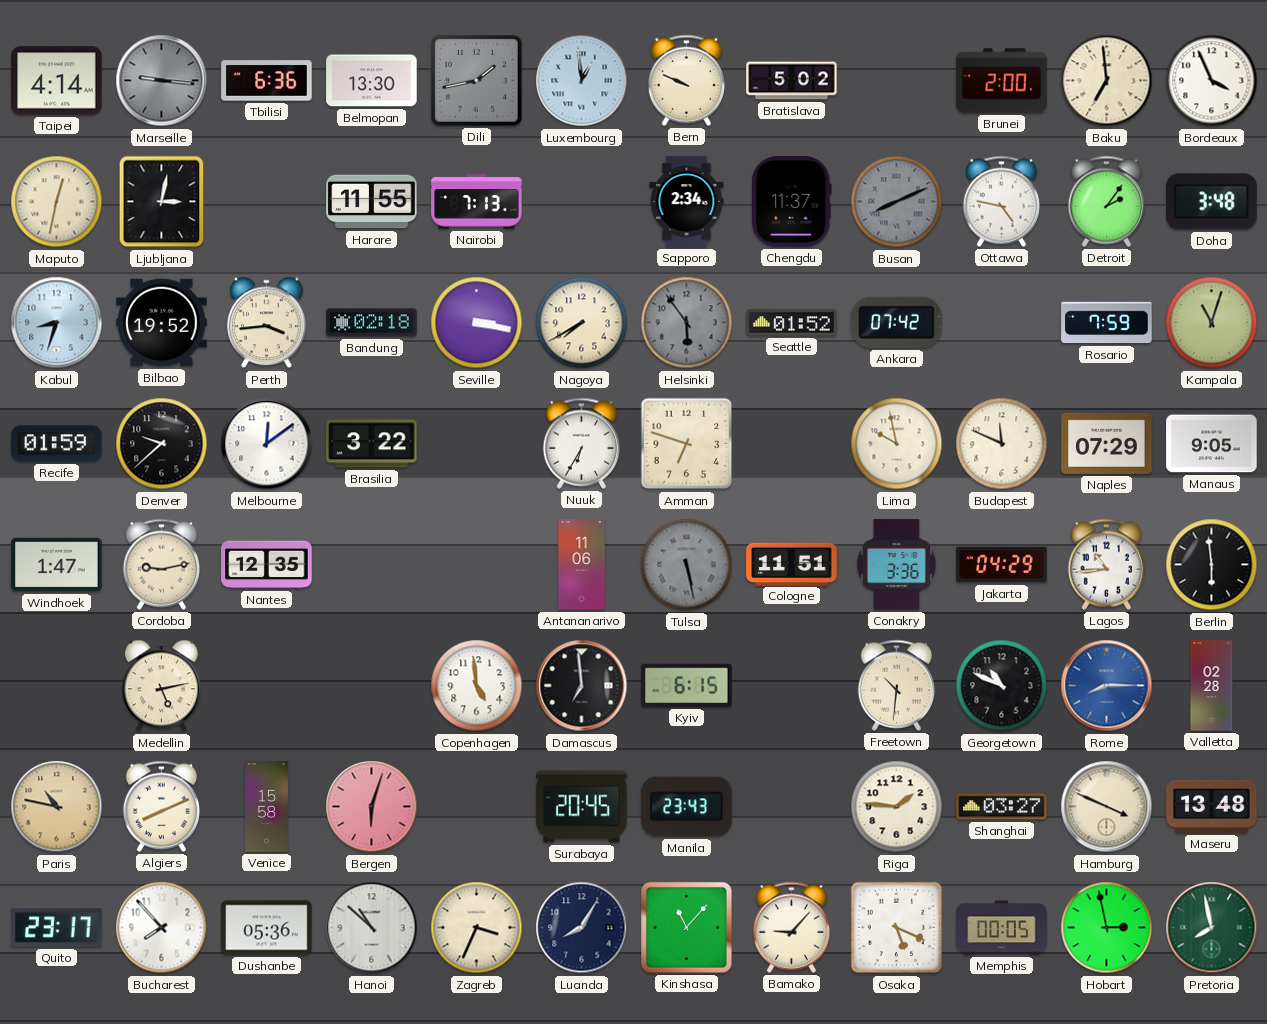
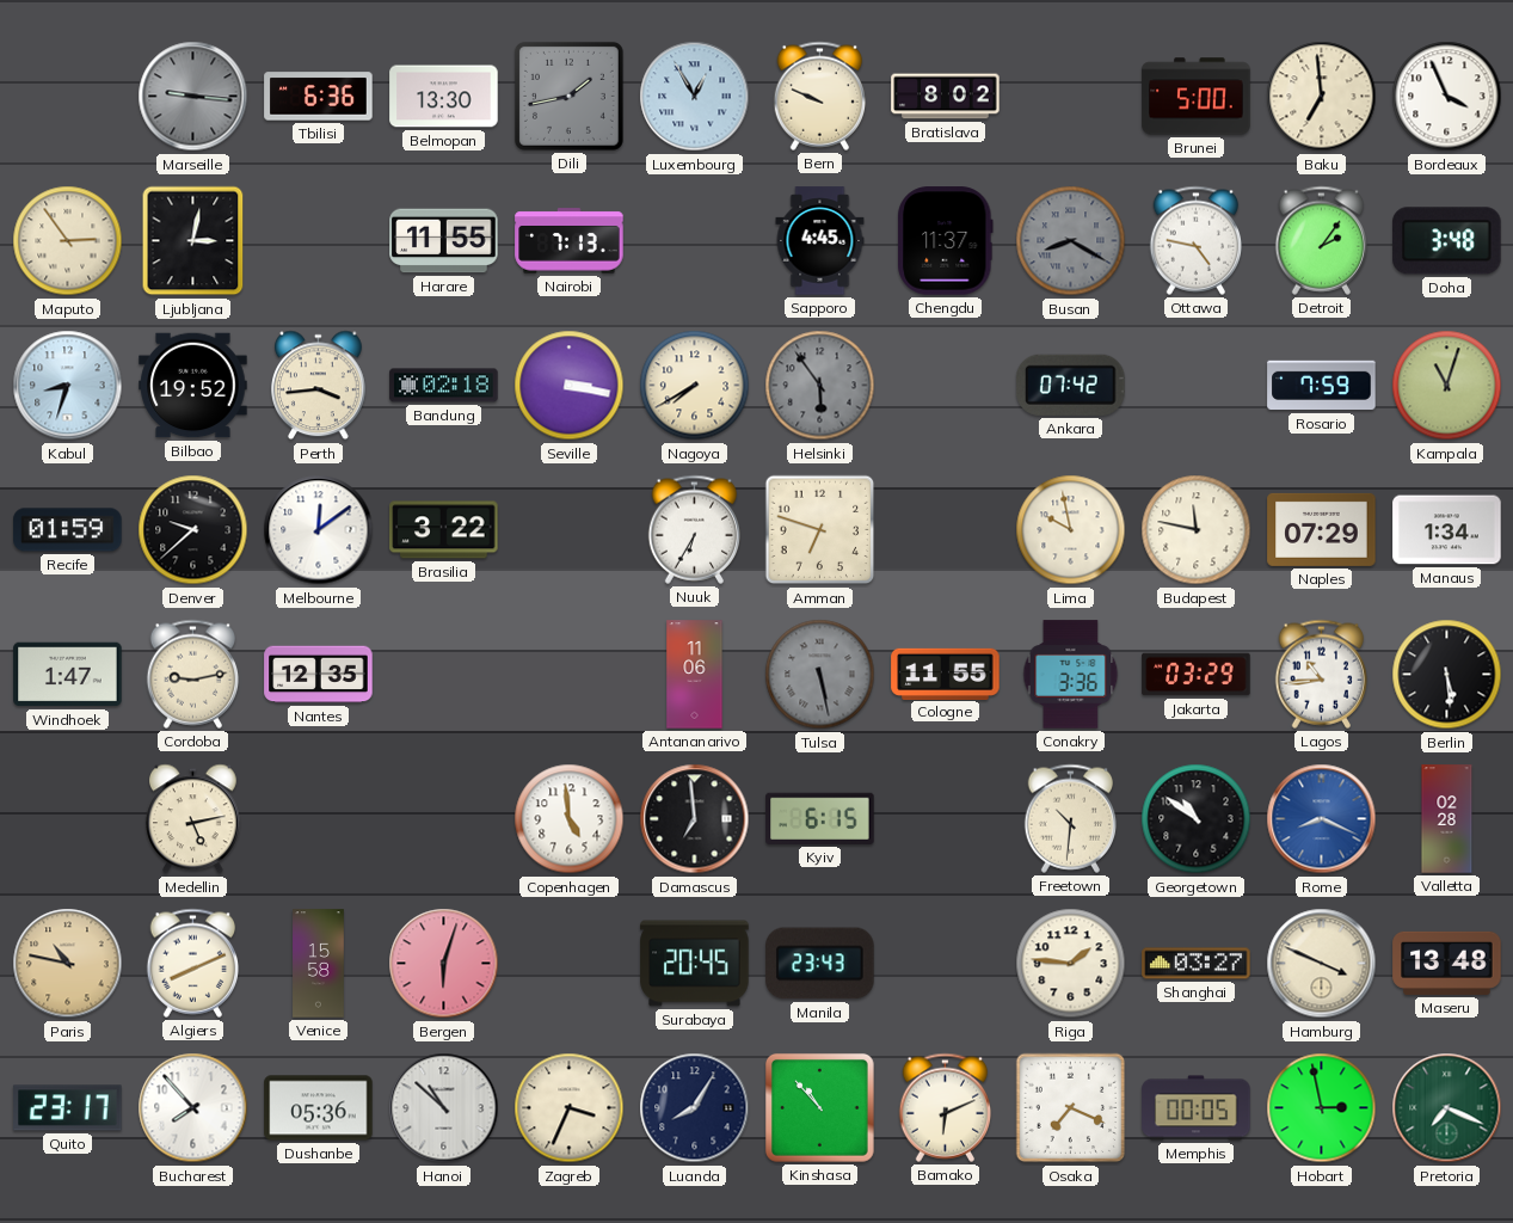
Taipei: 4:14 -> none (57, 81)
Luxembourg: 12:59 -> 12:55 (695, 97)
Bratislava: 5:02 -> 8:02 (946, 97)
Brunei: 2:00 -> 5:00 (1197, 97)
Maputo: 12:32 -> 2:54 (68, 241)
Sapporo: 2:34 -> 4:45 (820, 241)
Busan: 8:11 -> 8:20 (1071, 241)
Seattle: 01:52 -> none (792, 323)
Budapest: 11:49 -> 11:47 (1197, 530)
Manaus: 9:05 -> 1:34 (1447, 530)
Cologne: 11:51 -> 11:55 (946, 674)
Jakarta: 04:29 -> 03:29 (1197, 675)
Berlin: 5:59 -> 5:29 (1447, 675)
Georgetown: 10:49 -> 10:51 (1197, 819)
Rome: 8:15 -> 8:19 (1322, 819)
Kinshasa: 11:07 -> 10:53 (819, 1107)
Bamako: 9:07 -> 6:11 (946, 1107)
Osaka: 5:19 -> 7:19 (1071, 1108)
Pretoria: 7:58 -> 7:19 (1447, 1108)
